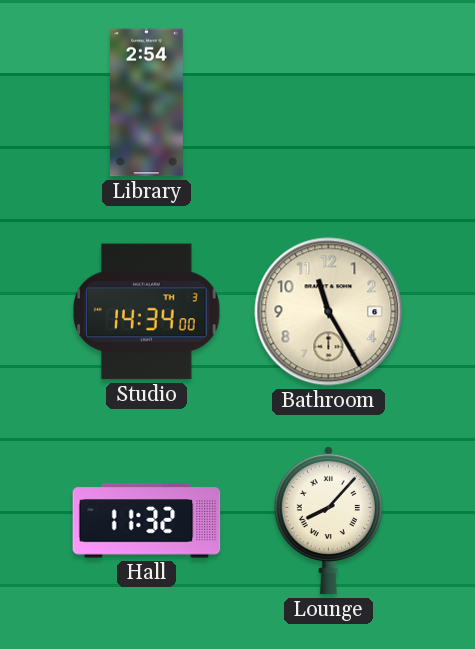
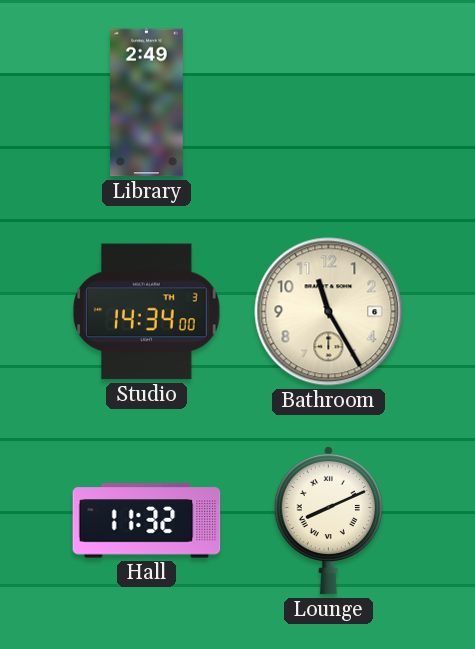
Library: 2:54 -> 2:49 (147, 103)
Lounge: 8:07 -> 8:11 (328, 520)
